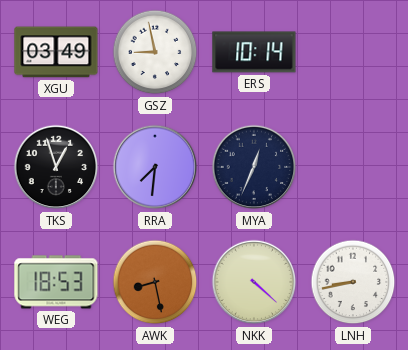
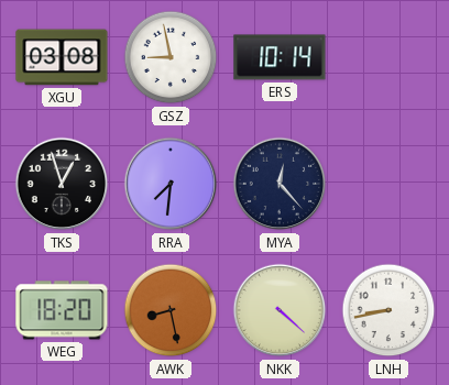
XGU: 03:49 -> 03:08 (62, 57)
MYA: 12:34 -> 12:23 (280, 184)
WEG: 18:53 -> 18:20 (62, 310)
